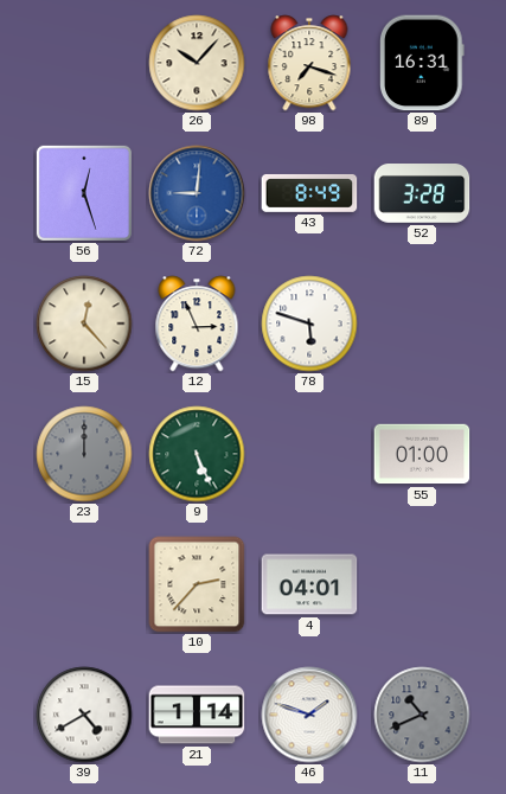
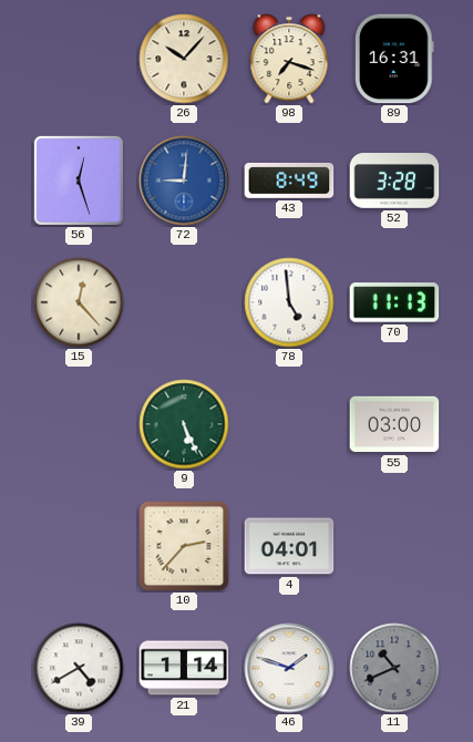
12: 2:56 -> none (197, 324)
78: 5:48 -> 4:59 (289, 302)
70: none -> 11:13 (394, 302)
23: 12:00 -> none (84, 454)
55: 01:00 -> 03:00 (394, 424)
